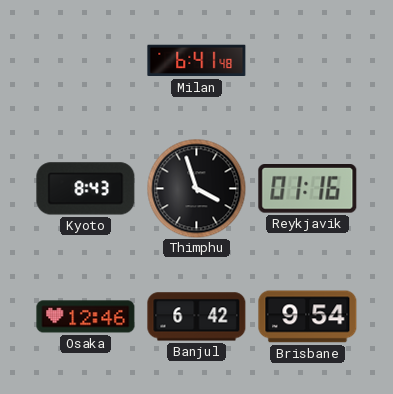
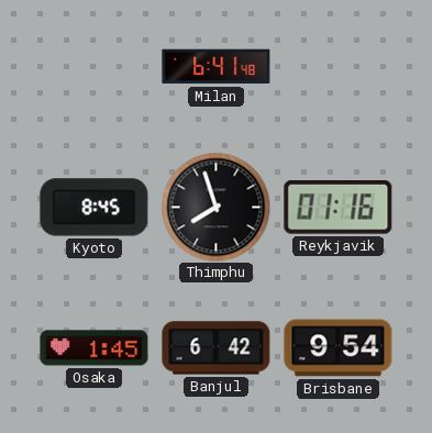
Kyoto: 8:43 -> 8:45 (95, 208)
Thimphu: 3:57 -> 7:57 (217, 208)
Osaka: 12:46 -> 1:45 (95, 348)
